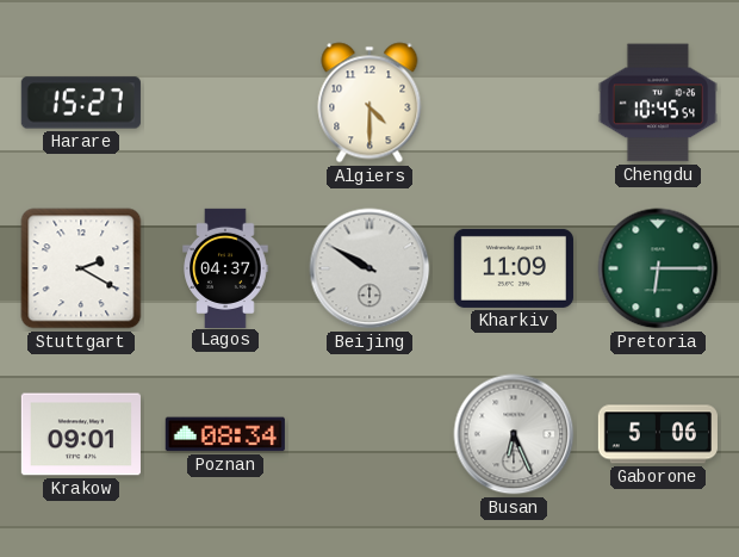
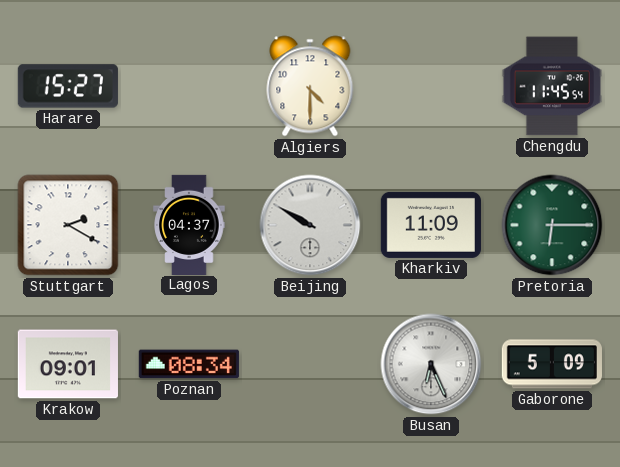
Chengdu: 10:45 -> 11:45 (552, 86)
Gaborone: 5:06 -> 5:09 (552, 364)
